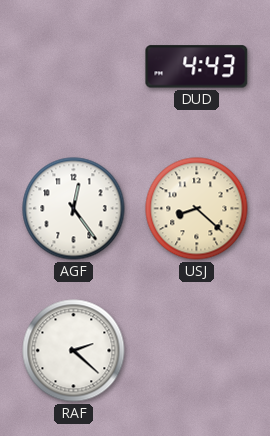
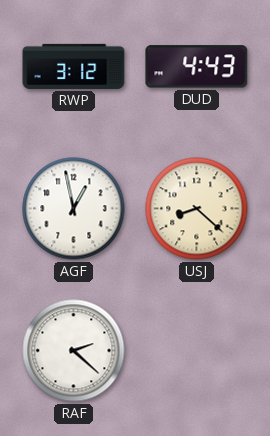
RWP: none -> 3:12 (74, 66)
AGF: 12:24 -> 12:58 (74, 209)
